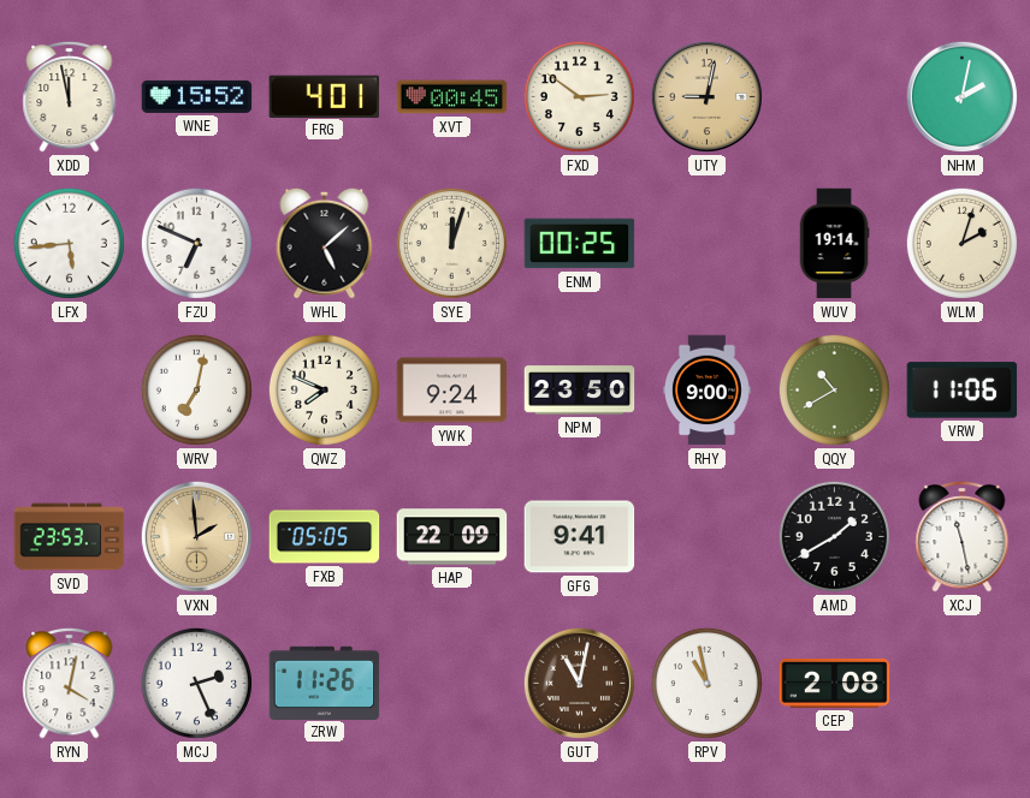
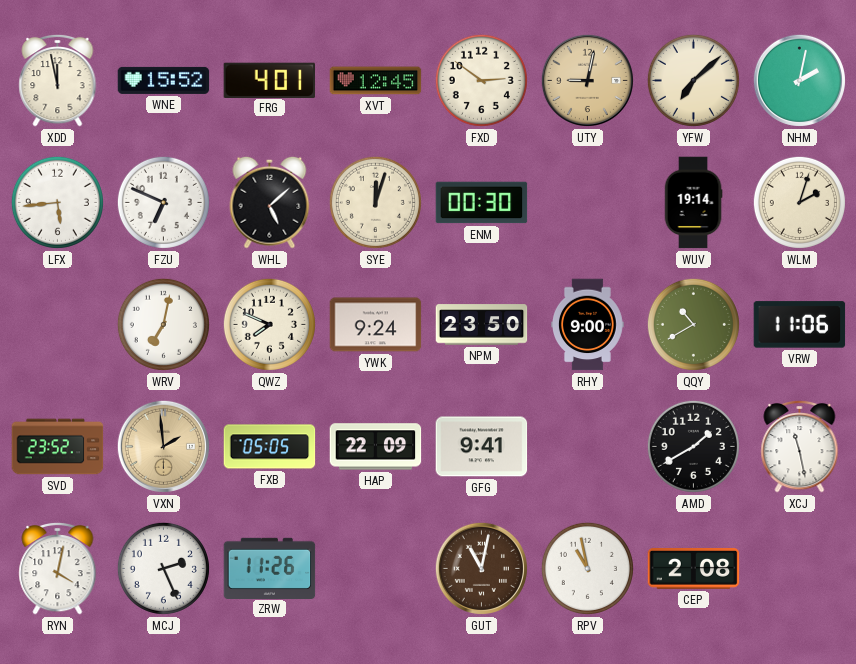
XVT: 00:45 -> 12:45 (376, 81)
YFW: none -> 7:08 (693, 80)
ENM: 00:25 -> 00:30 (482, 203)
SVD: 23:53 -> 23:52 (58, 447)
